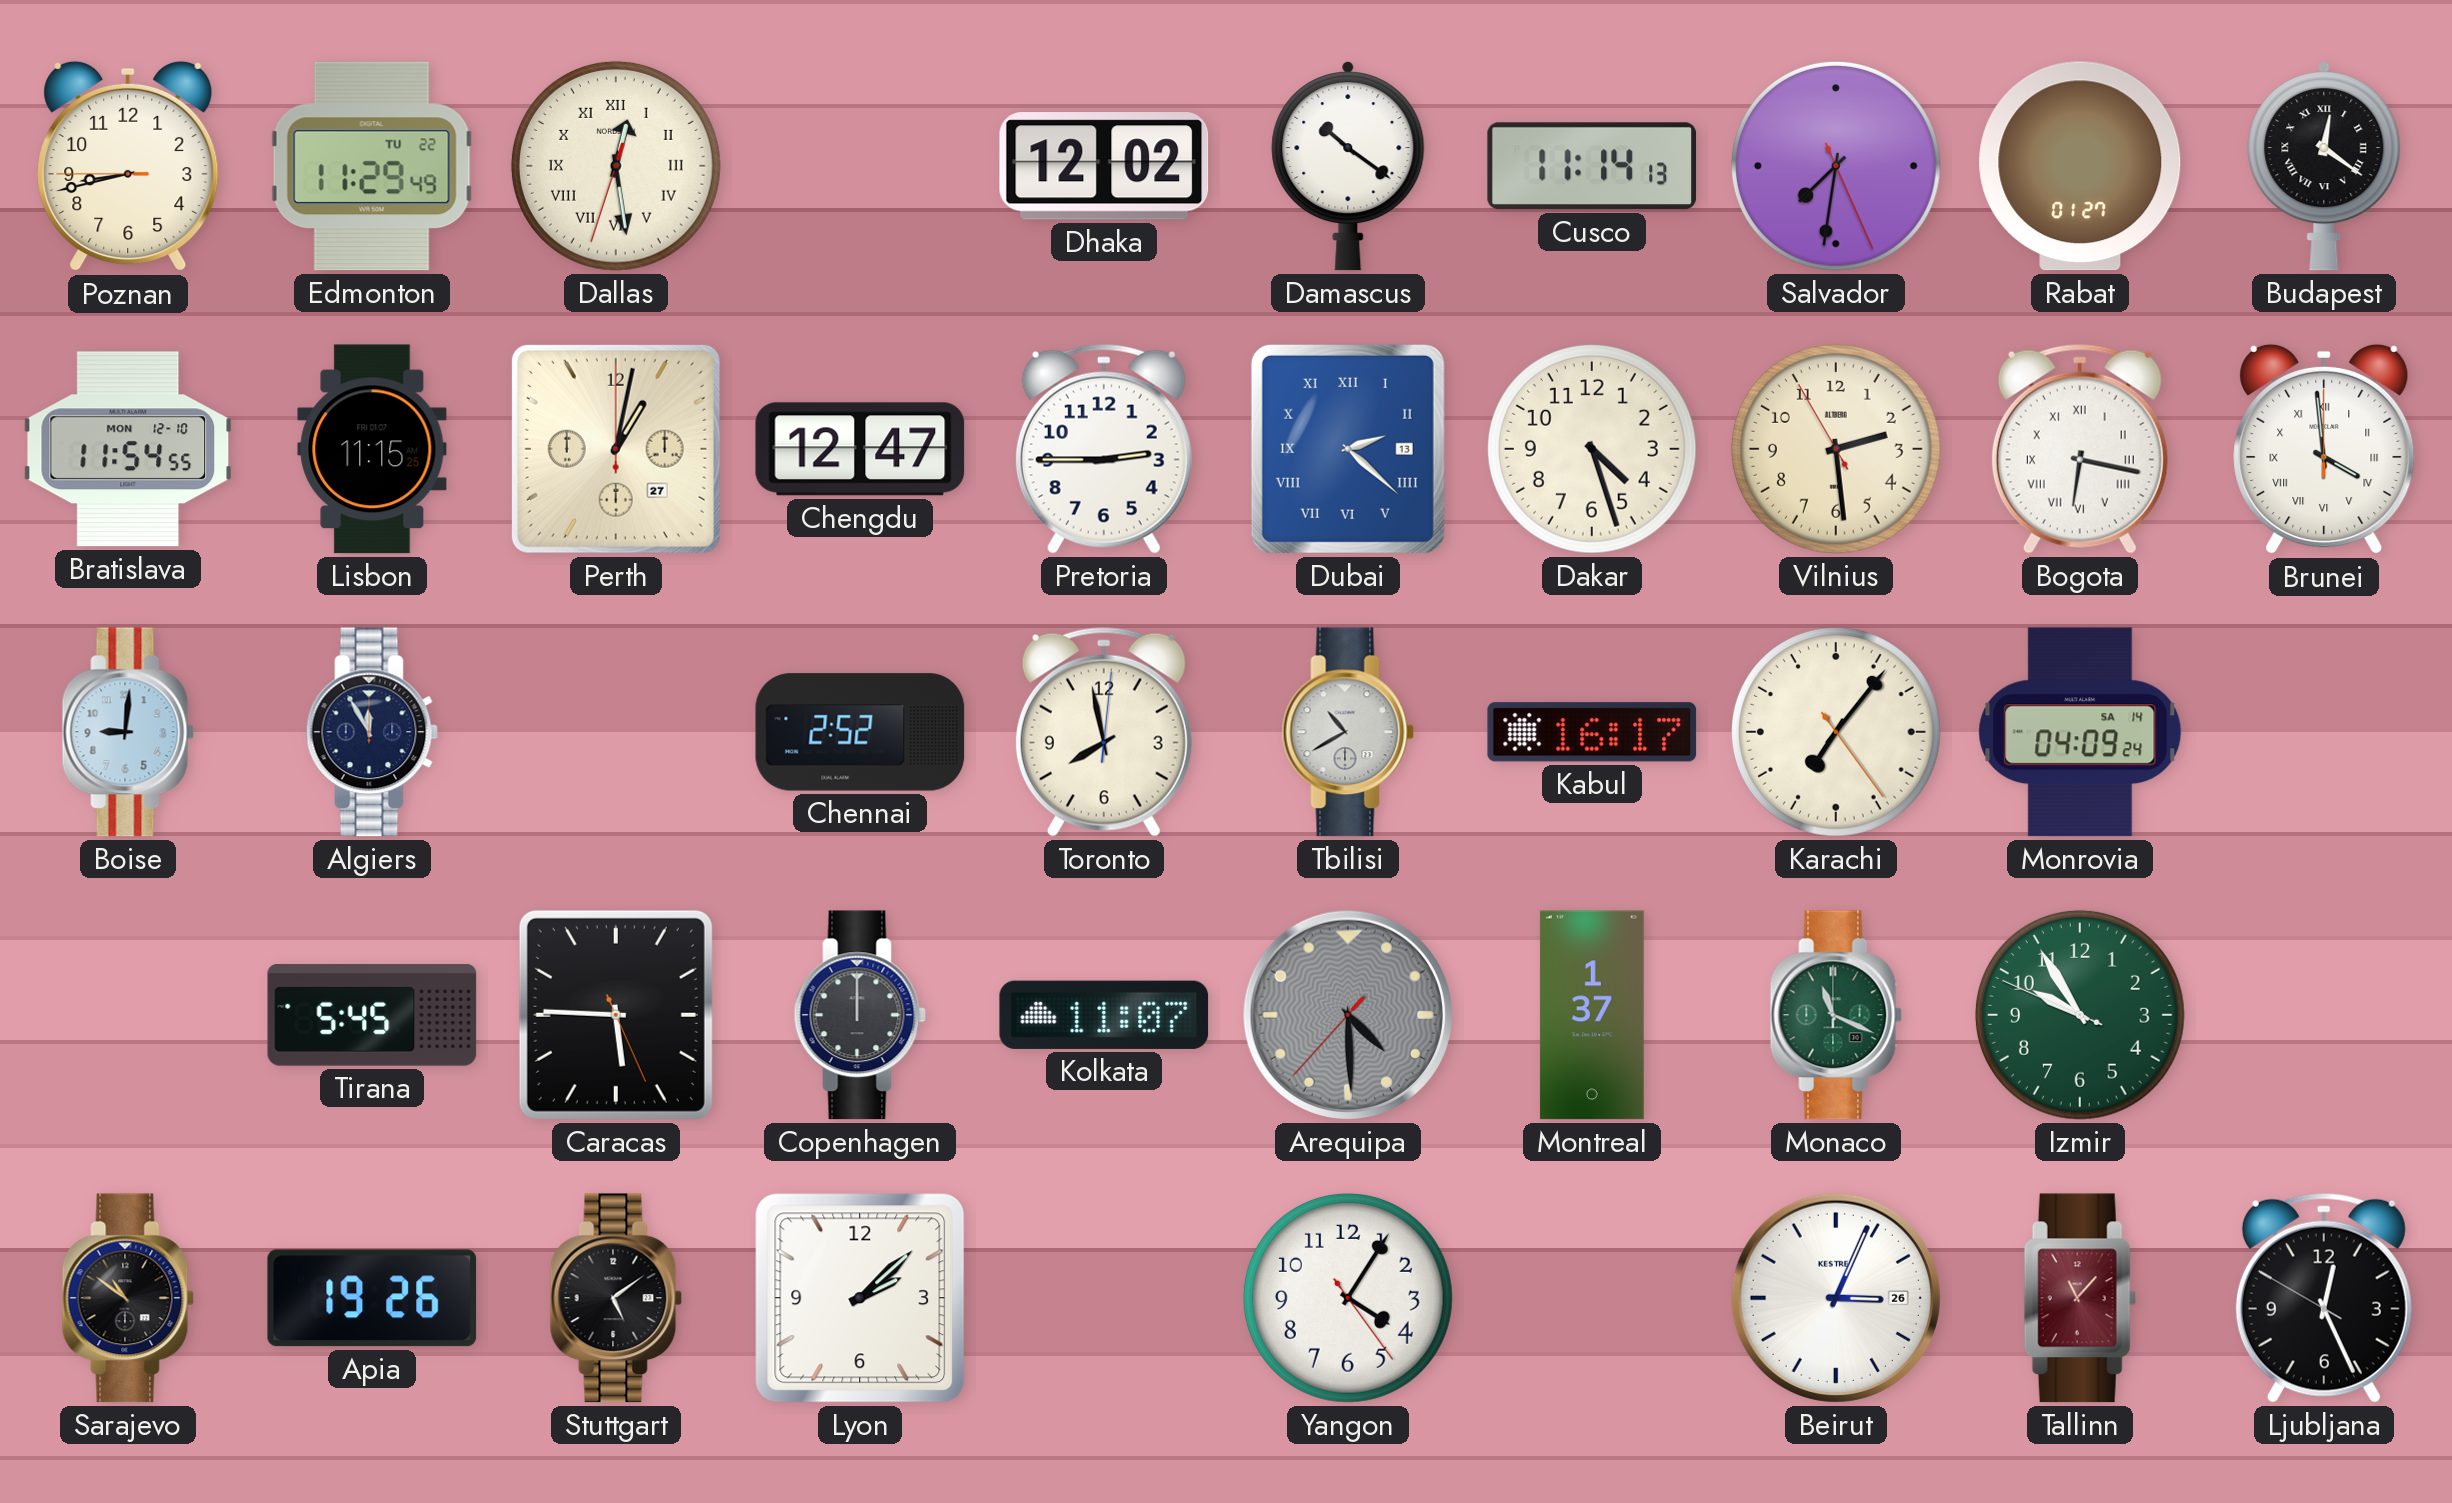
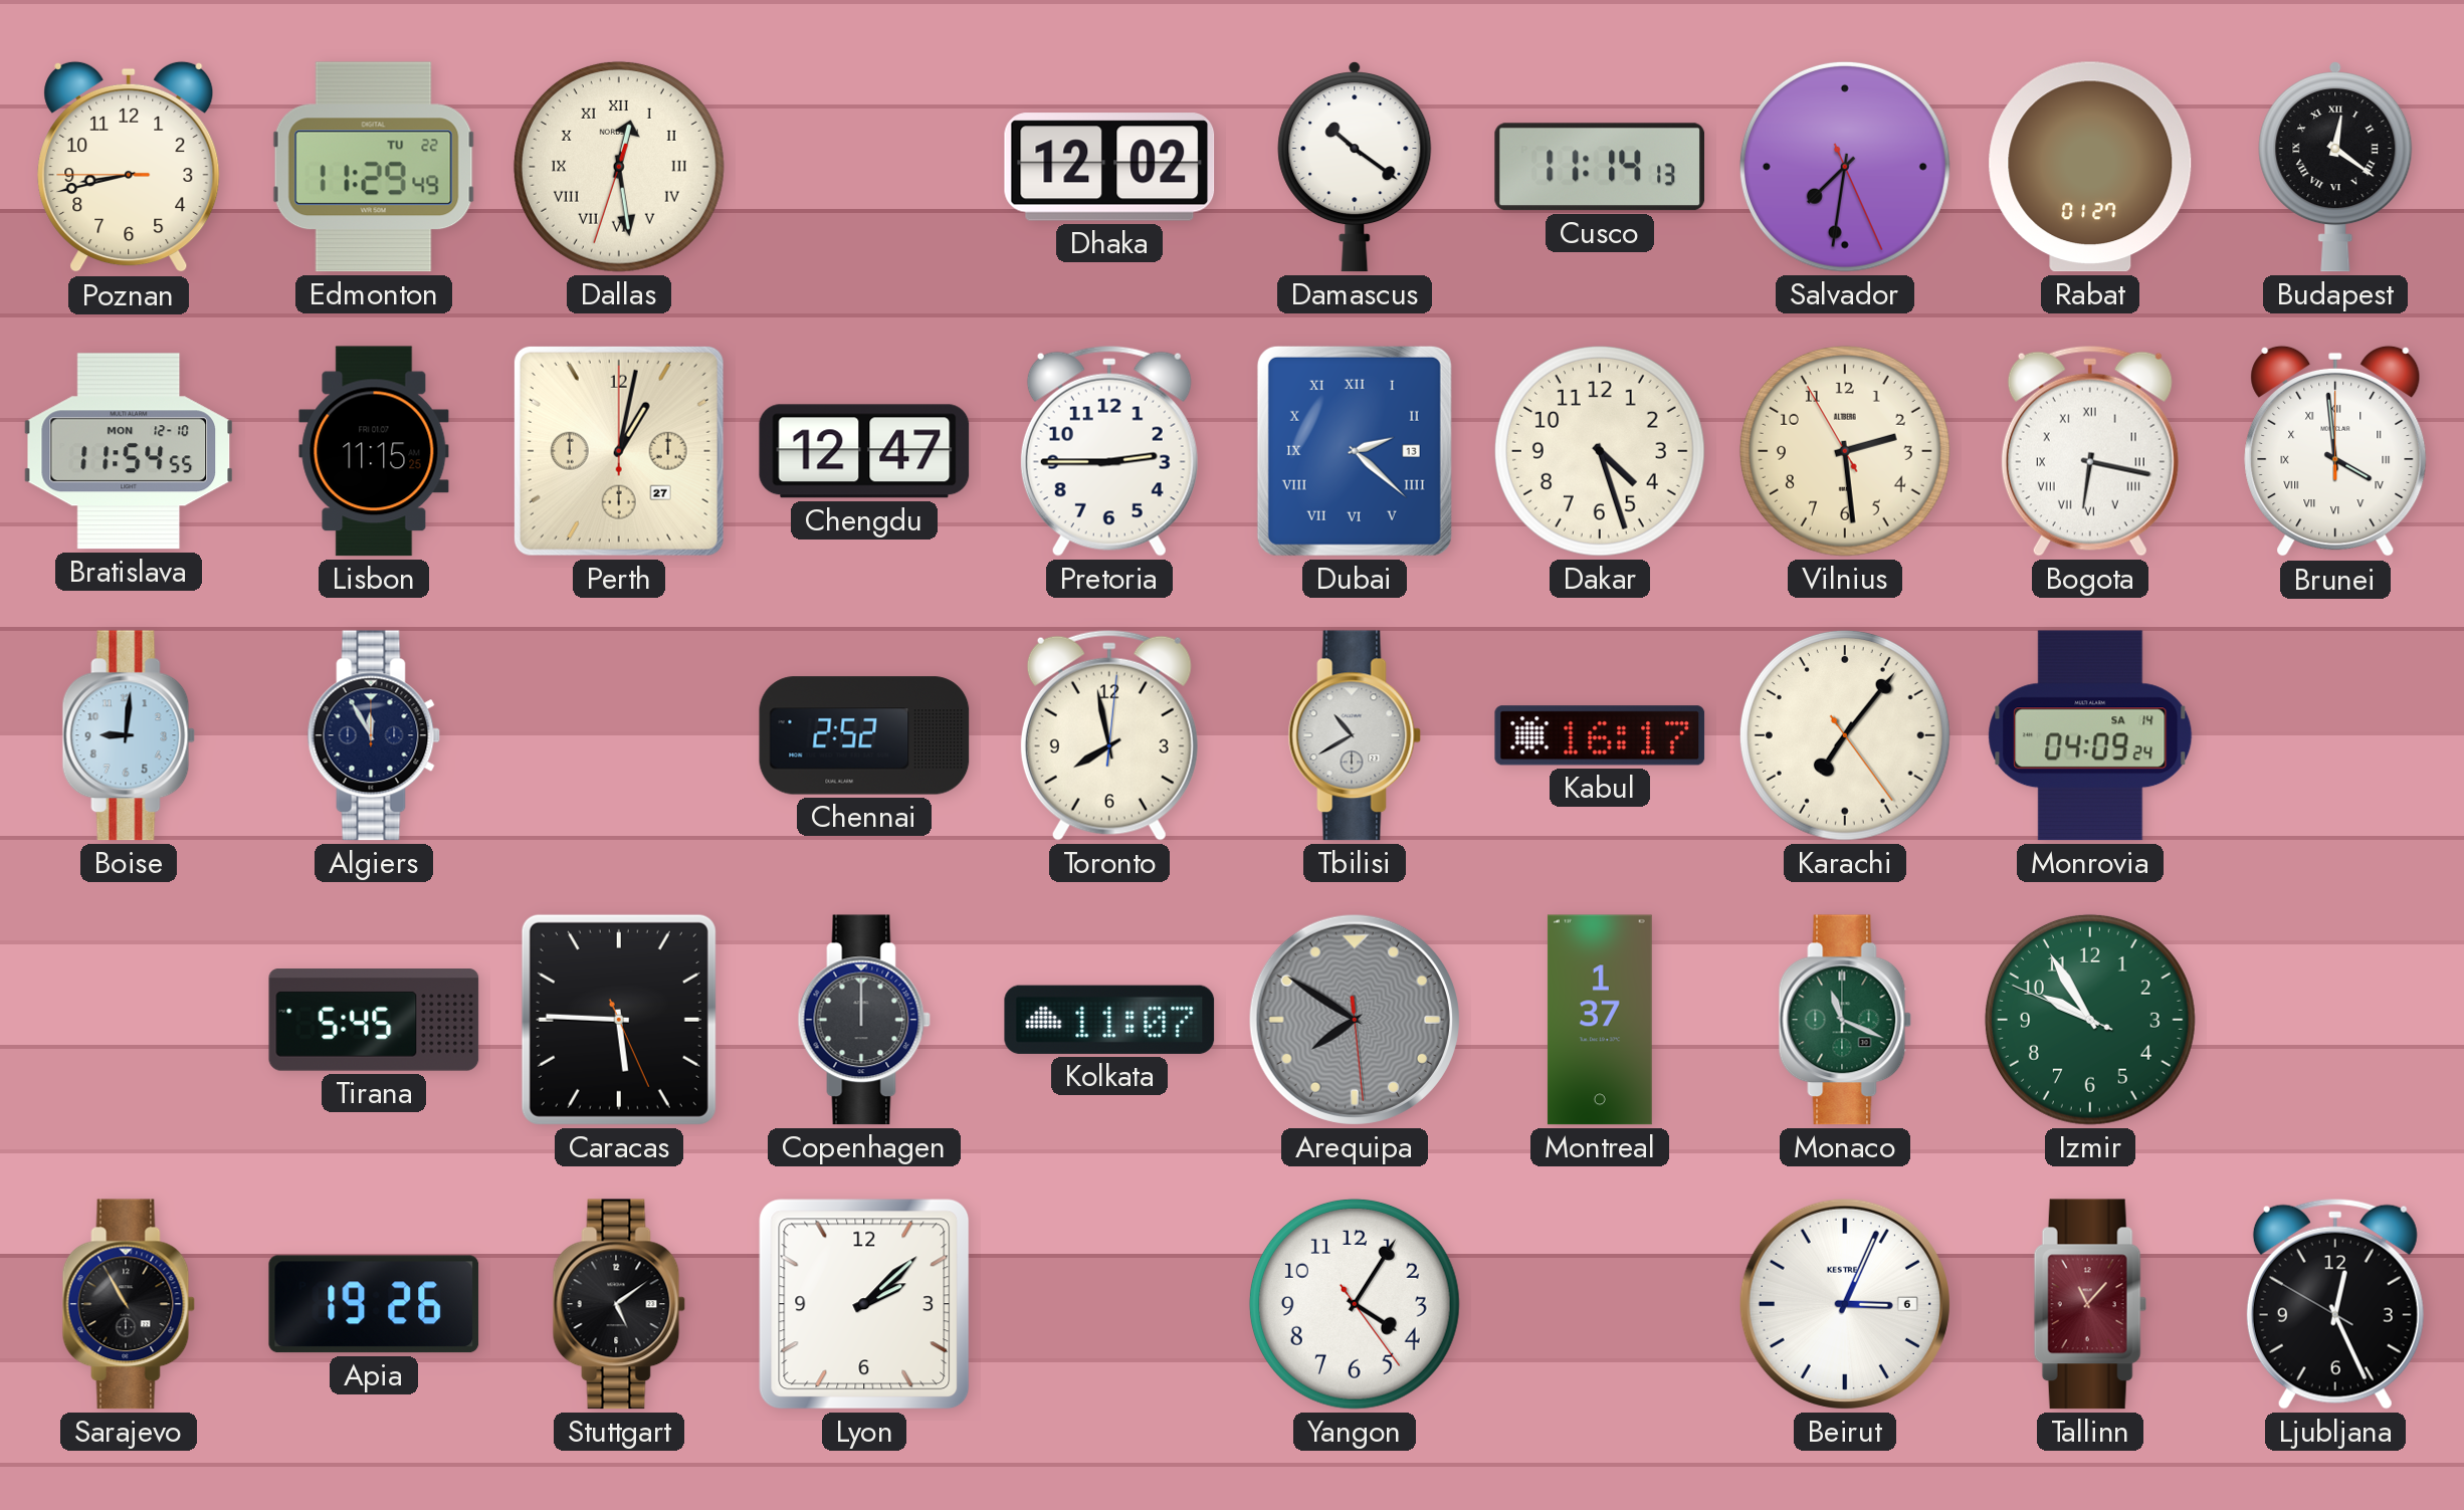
Arequipa: 4:29 -> 7:50 (1355, 1020)
Sarajevo: 10:51 -> 10:55 (129, 1304)
Beirut date: 26 -> 6 (1845, 1304)
